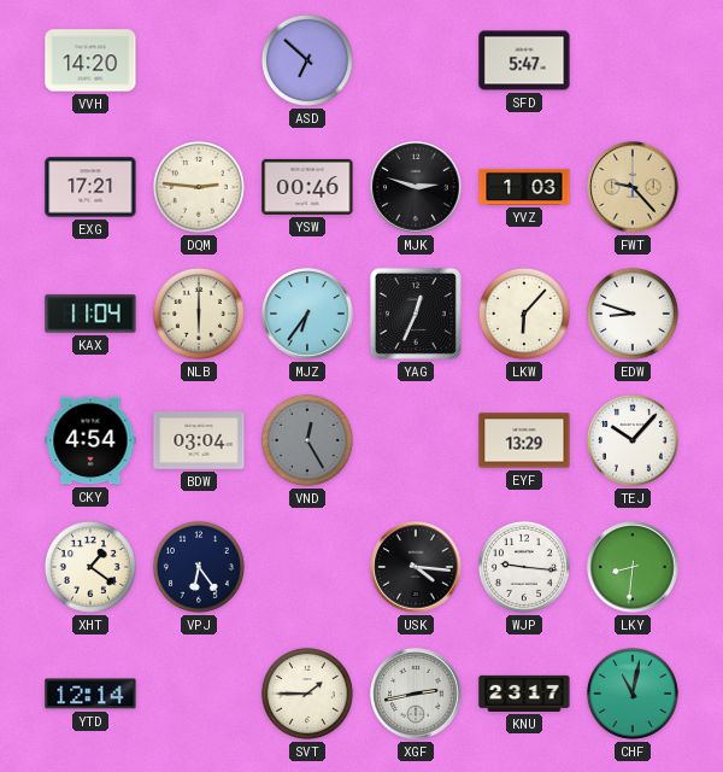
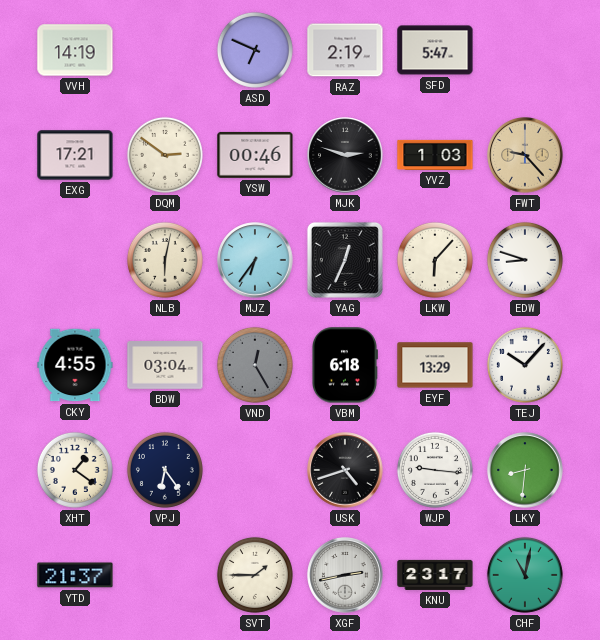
VVH: 14:20 -> 14:19 (75, 50)
ASD: 6:52 -> 6:49 (255, 50)
RAZ: none -> 2:19 (345, 50)
DQM: 2:46 -> 2:51 (165, 155)
KAX: 11:04 -> none (90, 314)
NLB: 6:00 -> 6:02 (165, 260)
CKY: 4:54 -> 4:55 (75, 365)
VBM: none -> 6:18 (344, 365)
USK: 4:16 -> 4:42 (345, 470)
YTD: 12:14 -> 21:37 (75, 575)
